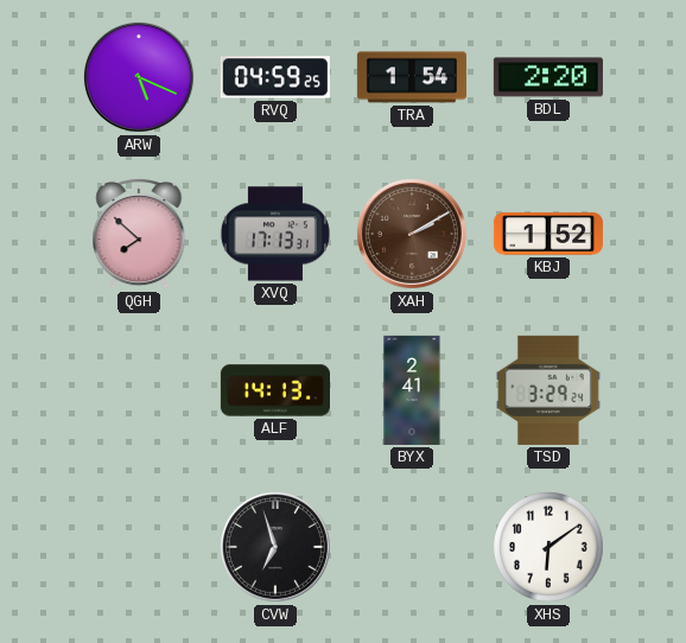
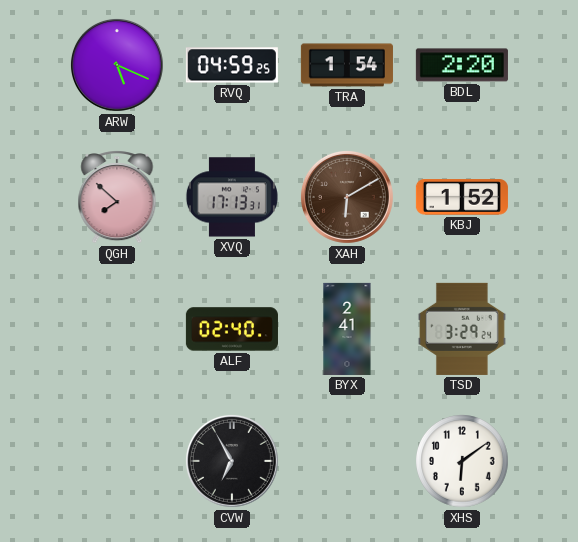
XAH: 2:10 -> 6:10 (347, 197)
ALF: 14:13 -> 02:40 (232, 329)
CVW: 6:57 -> 6:55 (232, 461)
